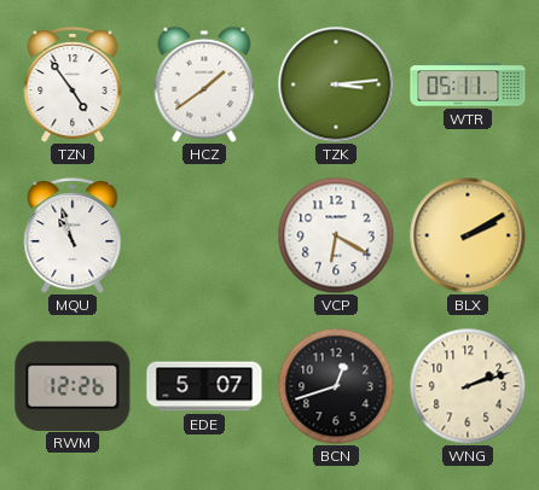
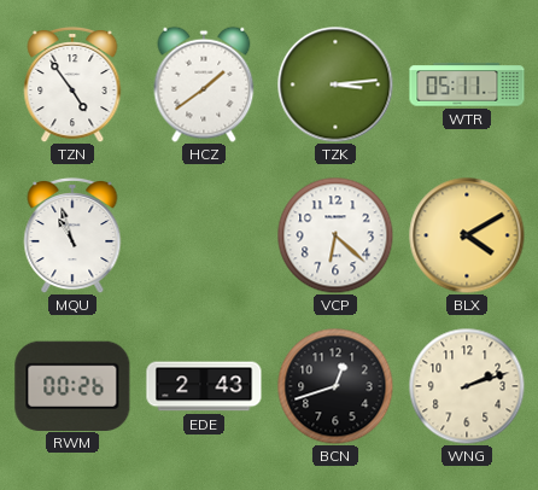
VCP: 6:20 -> 6:22 (335, 235)
BLX: 2:10 -> 4:10 (467, 235)
RWM: 12:26 -> 00:26 (72, 385)
EDE: 5:07 -> 2:43 (204, 386)
